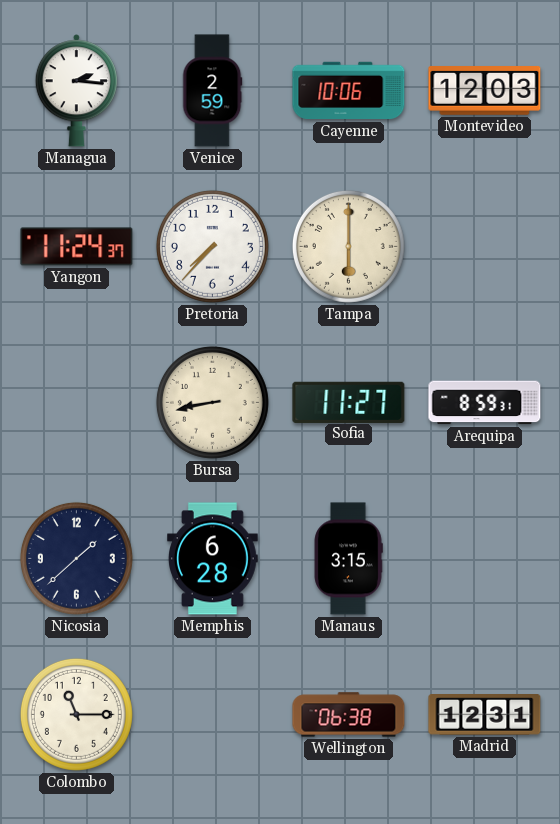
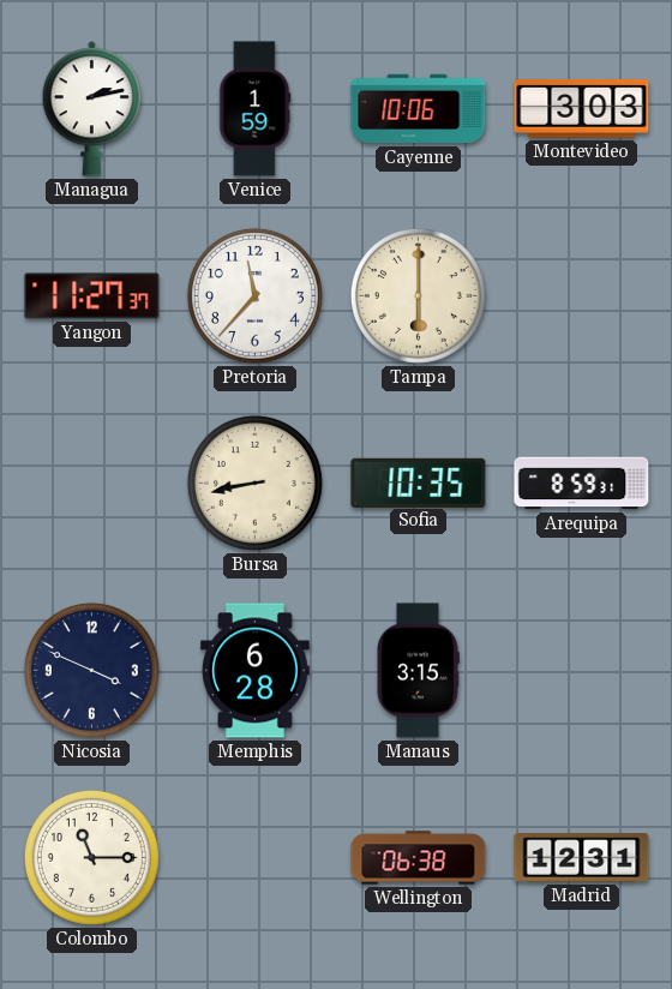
Managua: 2:16 -> 2:13 (91, 109)
Venice: 2:59 -> 1:59 (254, 109)
Montevideo: 12:03 -> 3:03 (582, 109)
Yangon: 11:24 -> 11:27 (92, 296)
Pretoria: 7:37 -> 11:37 (254, 295)
Sofia: 11:27 -> 10:35 (419, 482)
Nicosia: 1:38 -> 3:49 (91, 670)
